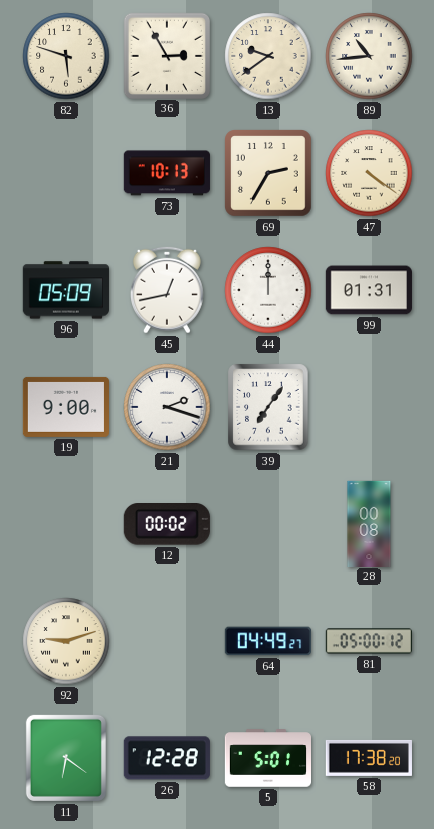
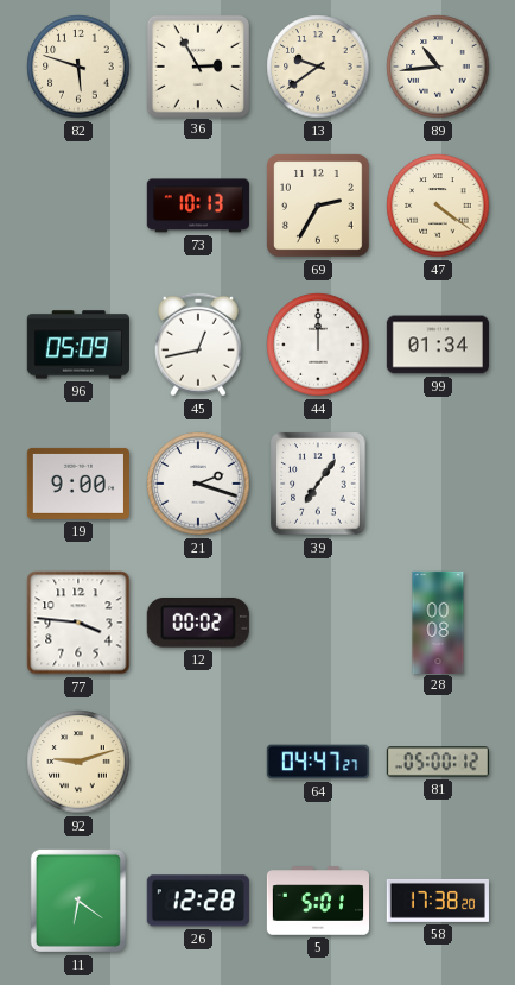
99: 01:31 -> 01:34 (438, 345)
77: none -> 3:46 (78, 623)
64: 04:49 -> 04:47 (318, 762)
